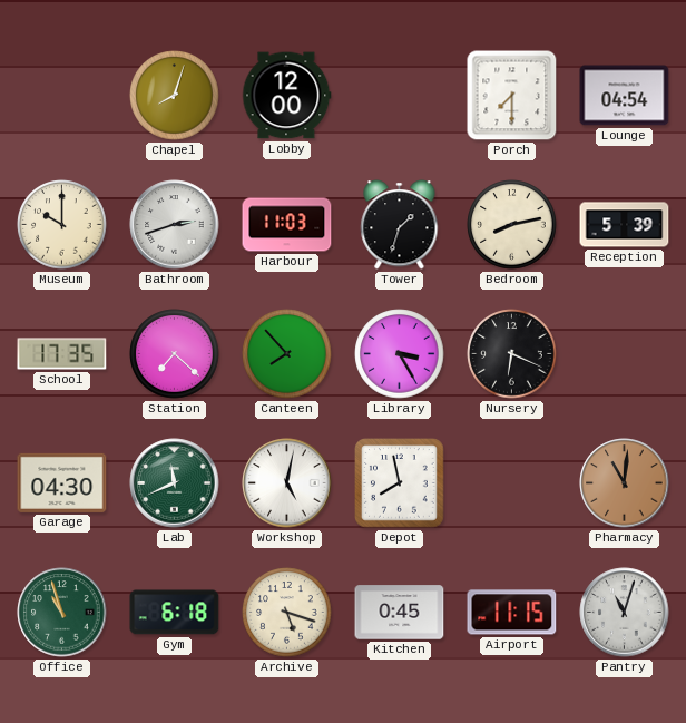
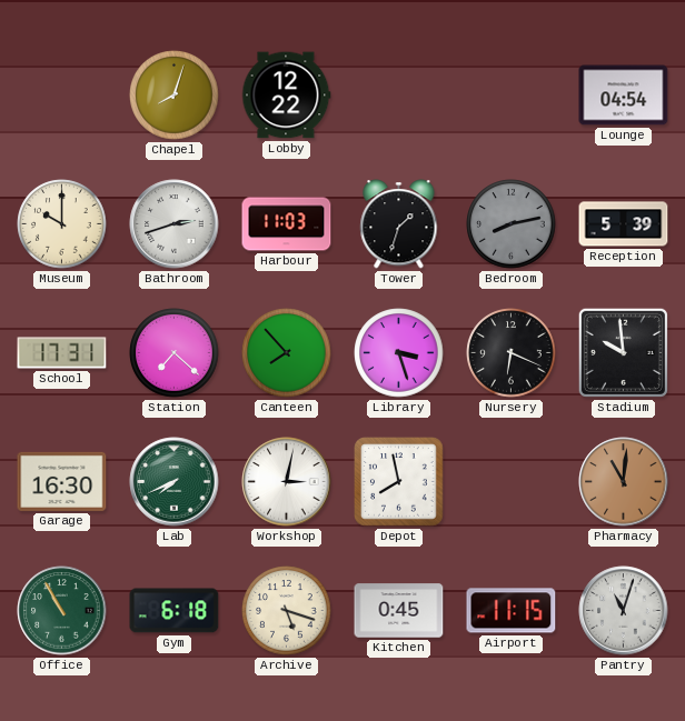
Lobby: 12:00 -> 12:22 (286, 96)
Porch: 7:30 -> none (512, 96)
Bedroom dial: cream -> grey (512, 224)
School: 17:35 -> 17:31 (62, 353)
Library: 3:25 -> 3:27 (399, 353)
Stadium: none -> 9:59 (623, 352)
Garage: 04:30 -> 16:30 (62, 481)
Lab: 11:41 -> 7:41 (175, 482)
Workshop: 5:02 -> 3:02 (287, 482)
Office: 10:57 -> 10:55 (62, 611)
